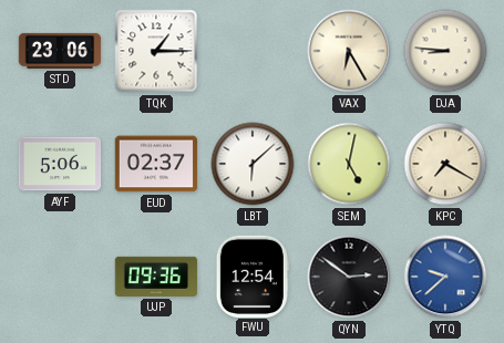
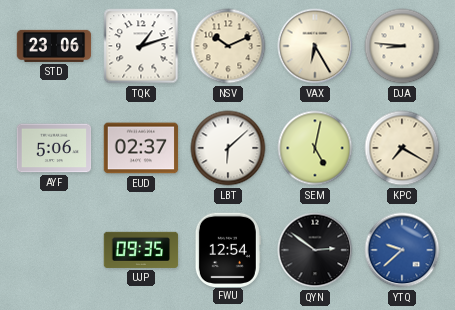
TQK: 1:15 -> 1:12 (141, 46)
NSV: none -> 10:11 (228, 46)
UJP: 09:36 -> 09:35 (141, 250)
